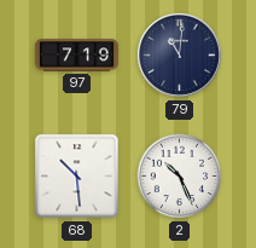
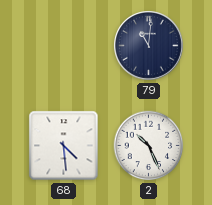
97: 7:19 -> none (76, 56)
68: 10:29 -> 4:29 (64, 146)
